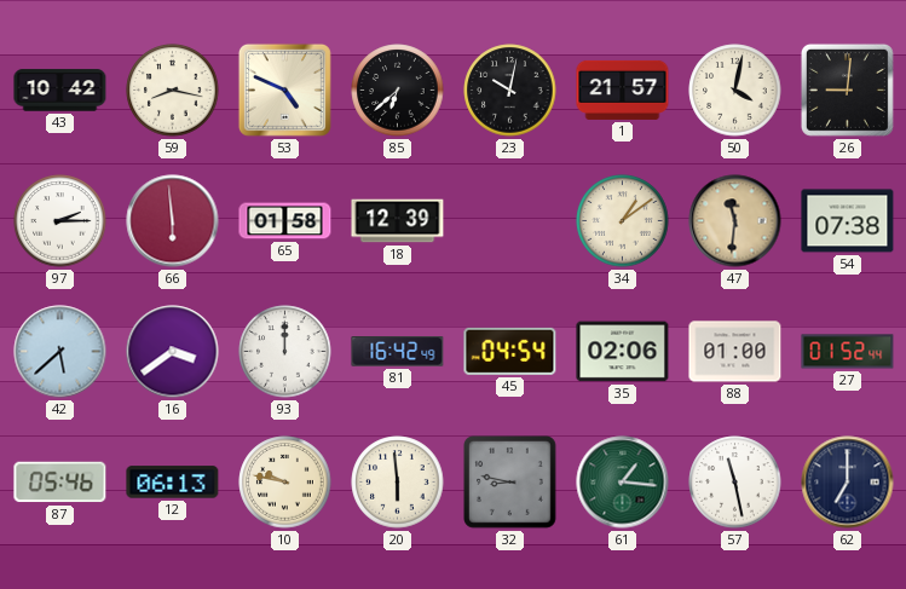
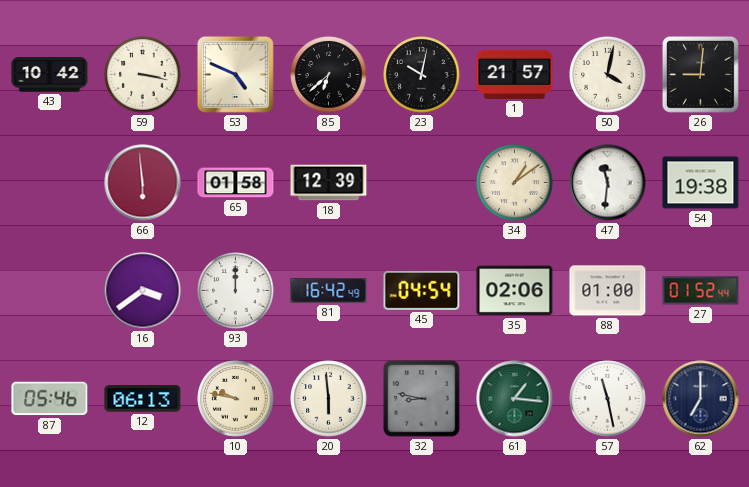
59: 8:17 -> 3:17 (143, 75)
97: 2:15 -> none (60, 221)
47 dial: champagne -> white (608, 183)
54: 07:38 -> 19:38 (701, 183)
42: 5:38 -> none (60, 352)
